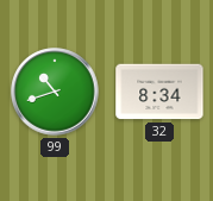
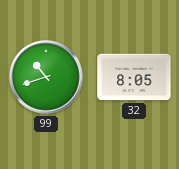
32: 8:34 -> 8:05 (134, 77)
